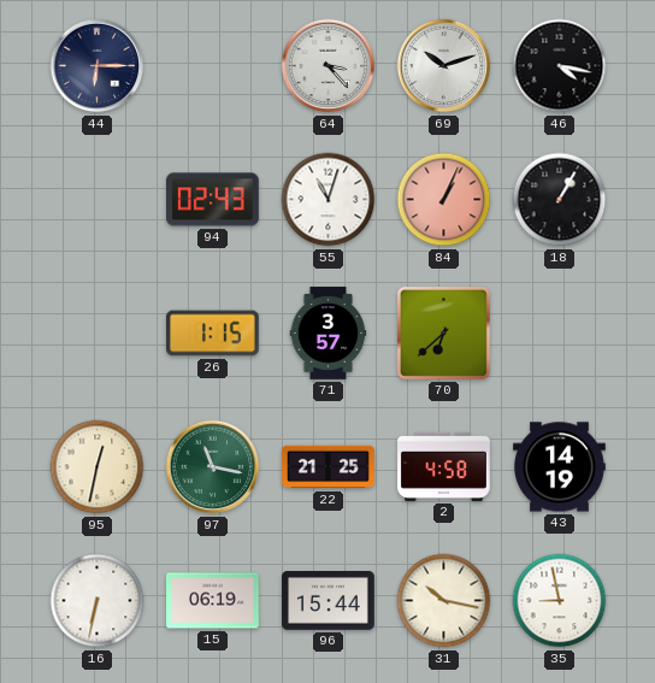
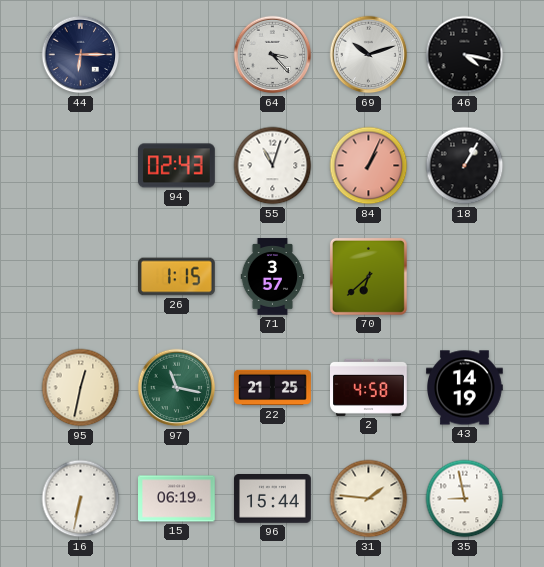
31: 10:17 -> 1:46 (369, 499)
